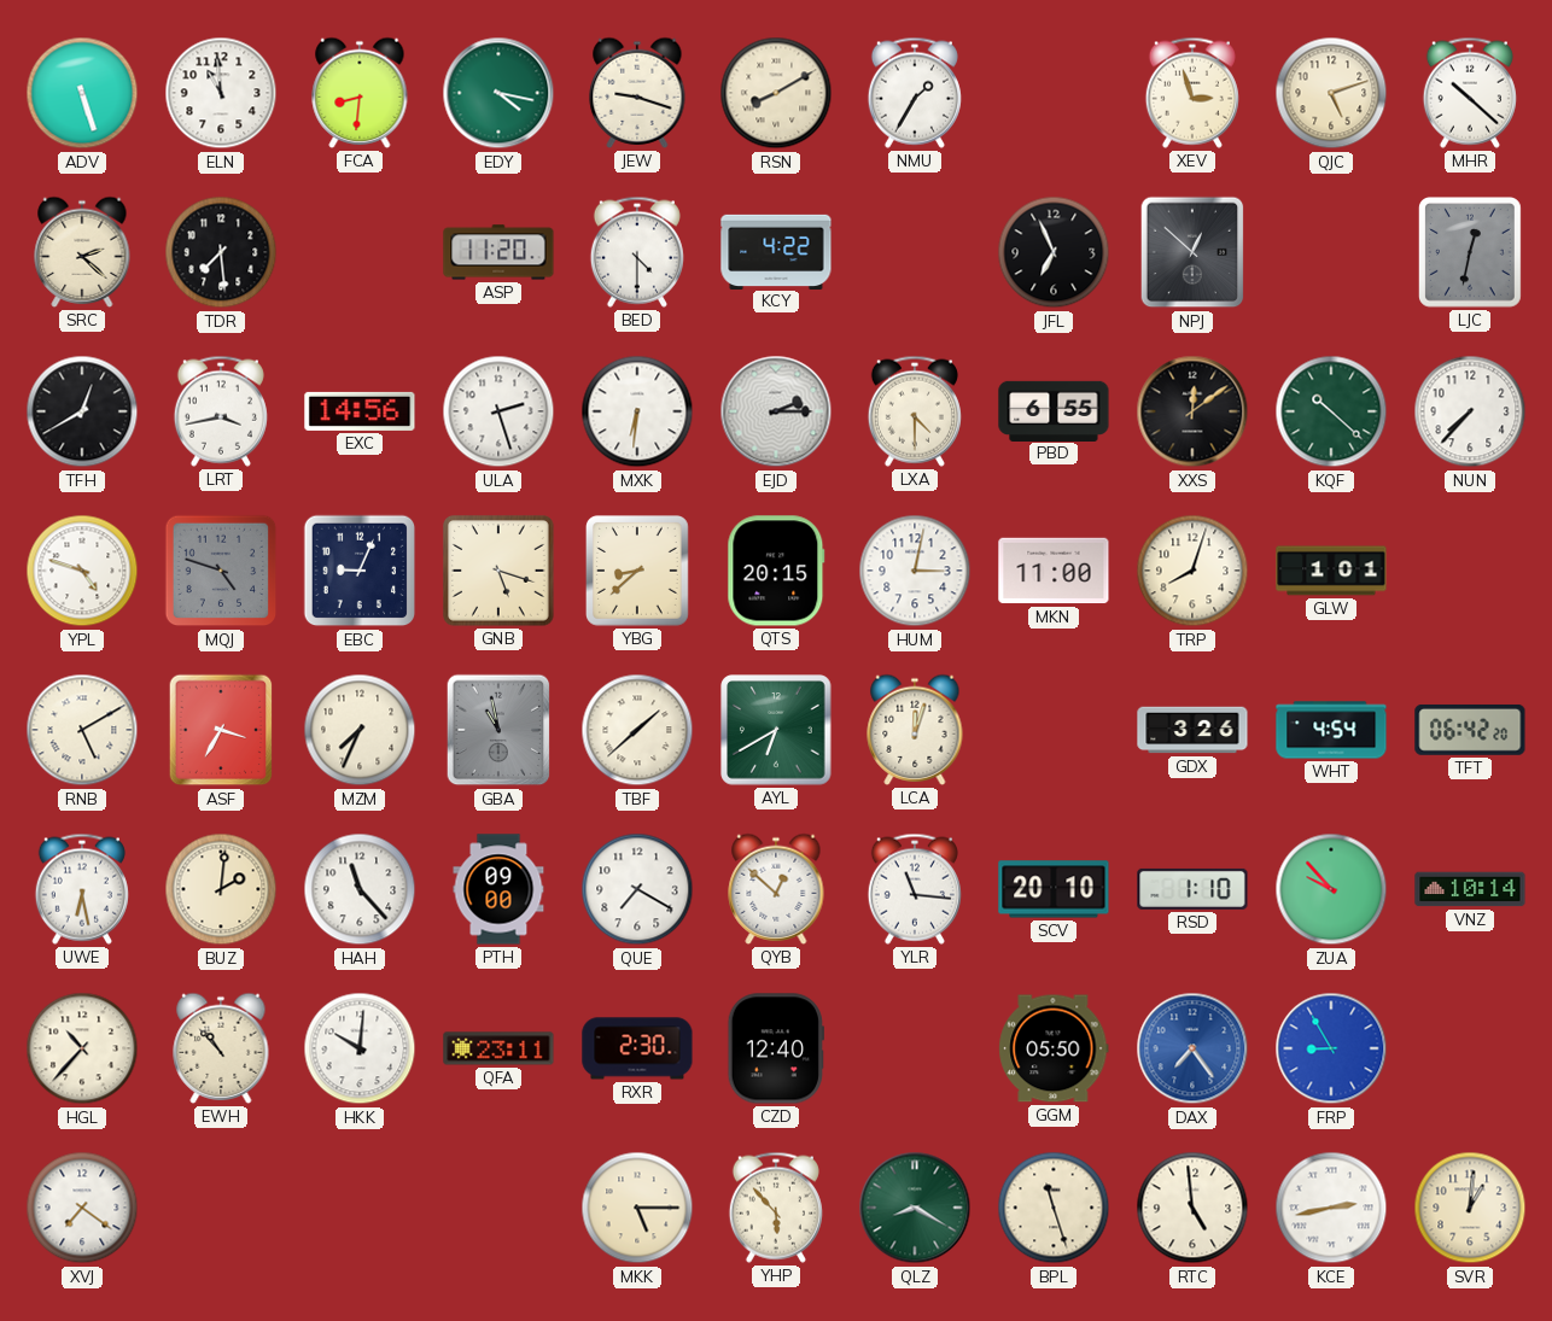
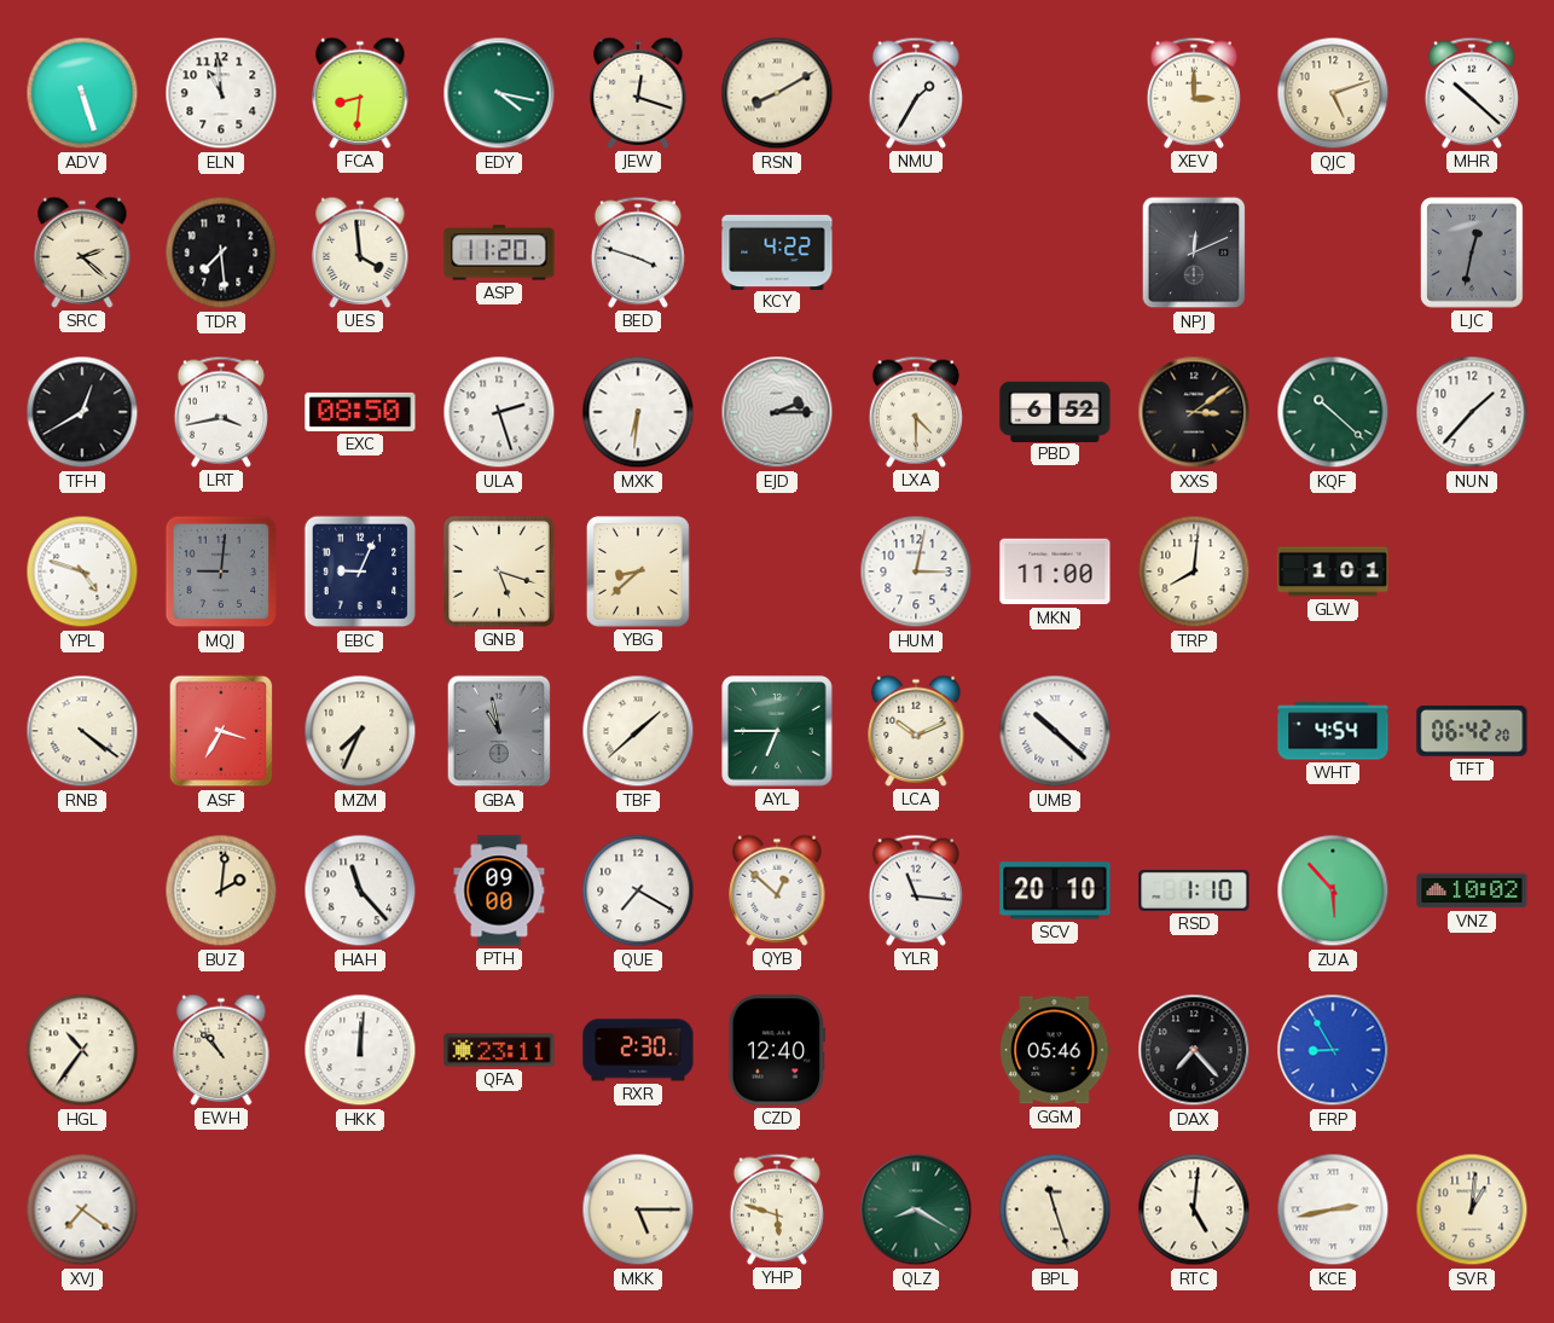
JEW: 9:18 -> 12:18 (638, 93)
XEV: 2:57 -> 3:00 (1194, 93)
UES: none -> 3:59 (360, 253)
BED: 4:30 -> 3:48 (638, 253)
JFL: 6:56 -> none (1054, 252)
NPJ: 12:52 -> 12:11 (1194, 253)
EXC: 14:56 -> 08:50 (360, 412)
PBD: 6:55 -> 6:52 (1055, 411)
XXS: 12:09 -> 3:09 (1194, 412)
NUN: 7:37 -> 1:37 (1472, 412)
MQJ: 4:48 -> 9:01 (221, 571)
QTS: 20:15 -> none (776, 571)
TRP: 8:03 -> 8:01 (1194, 571)
RNB: 5:10 -> 4:21 (82, 731)
AYL: 6:40 -> 6:45 (777, 731)
LCA: 12:03 -> 10:11 (916, 731)
UMB: none -> 10:22 (1055, 731)
GDX: 3:26 -> none (1192, 730)
UWE: 6:28 -> none (82, 889)
ZUA: 9:53 -> 5:53 (1333, 890)
VNZ: 10:14 -> 10:02 (1472, 890)
HGL: 10:37 -> 10:36 (82, 1050)
HKK: 10:01 -> 12:01 (360, 1050)
GGM: 05:50 -> 05:46 (1055, 1050)
DAX: 7:24 -> 7:23 (1194, 1050)
DAX dial: blue -> black (1194, 1050)
YHP: 5:53 -> 5:48 (777, 1209)
RTC: 4:59 -> 5:01 (1194, 1209)
